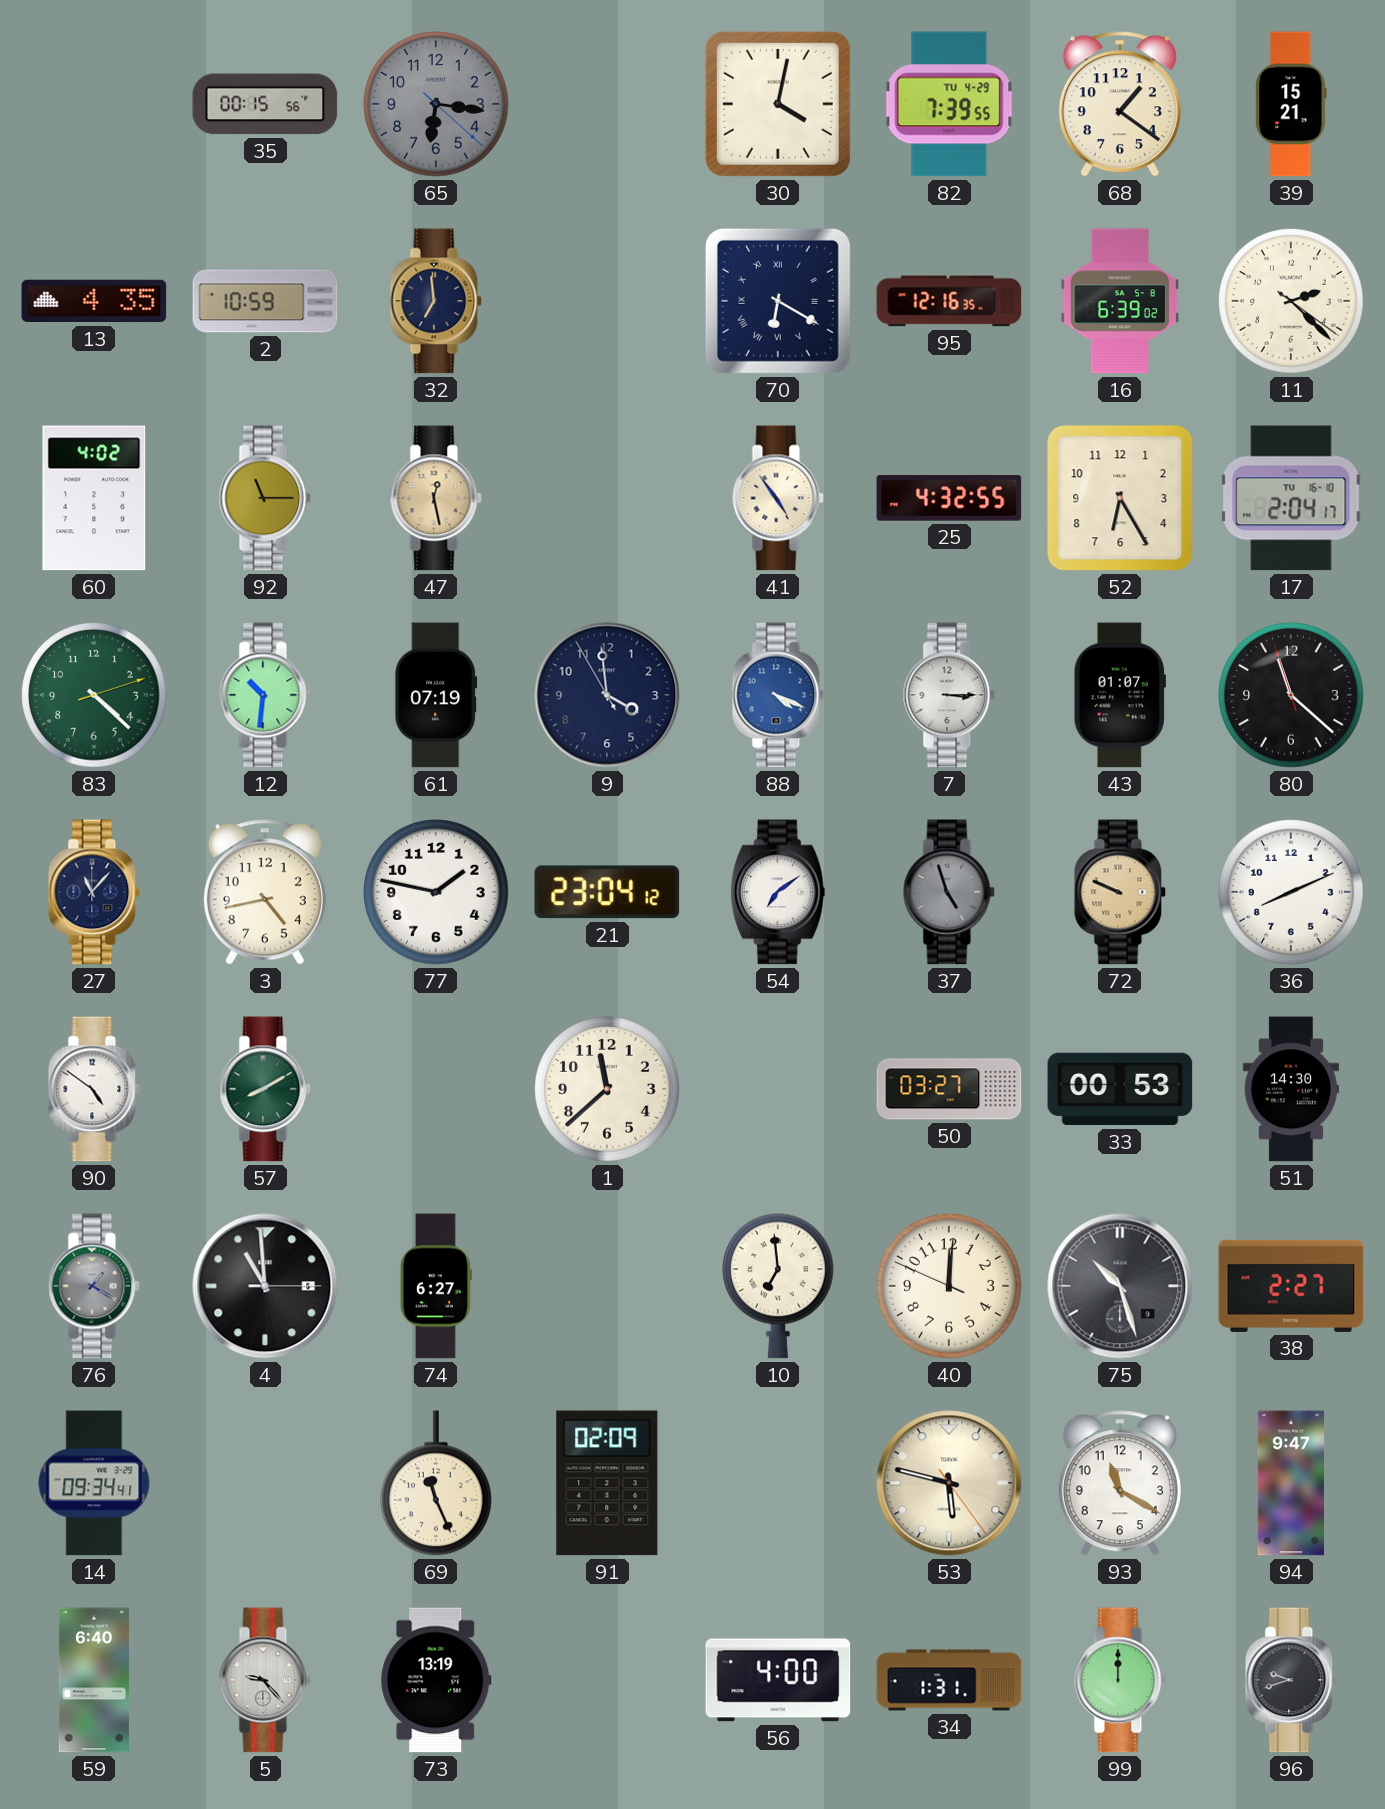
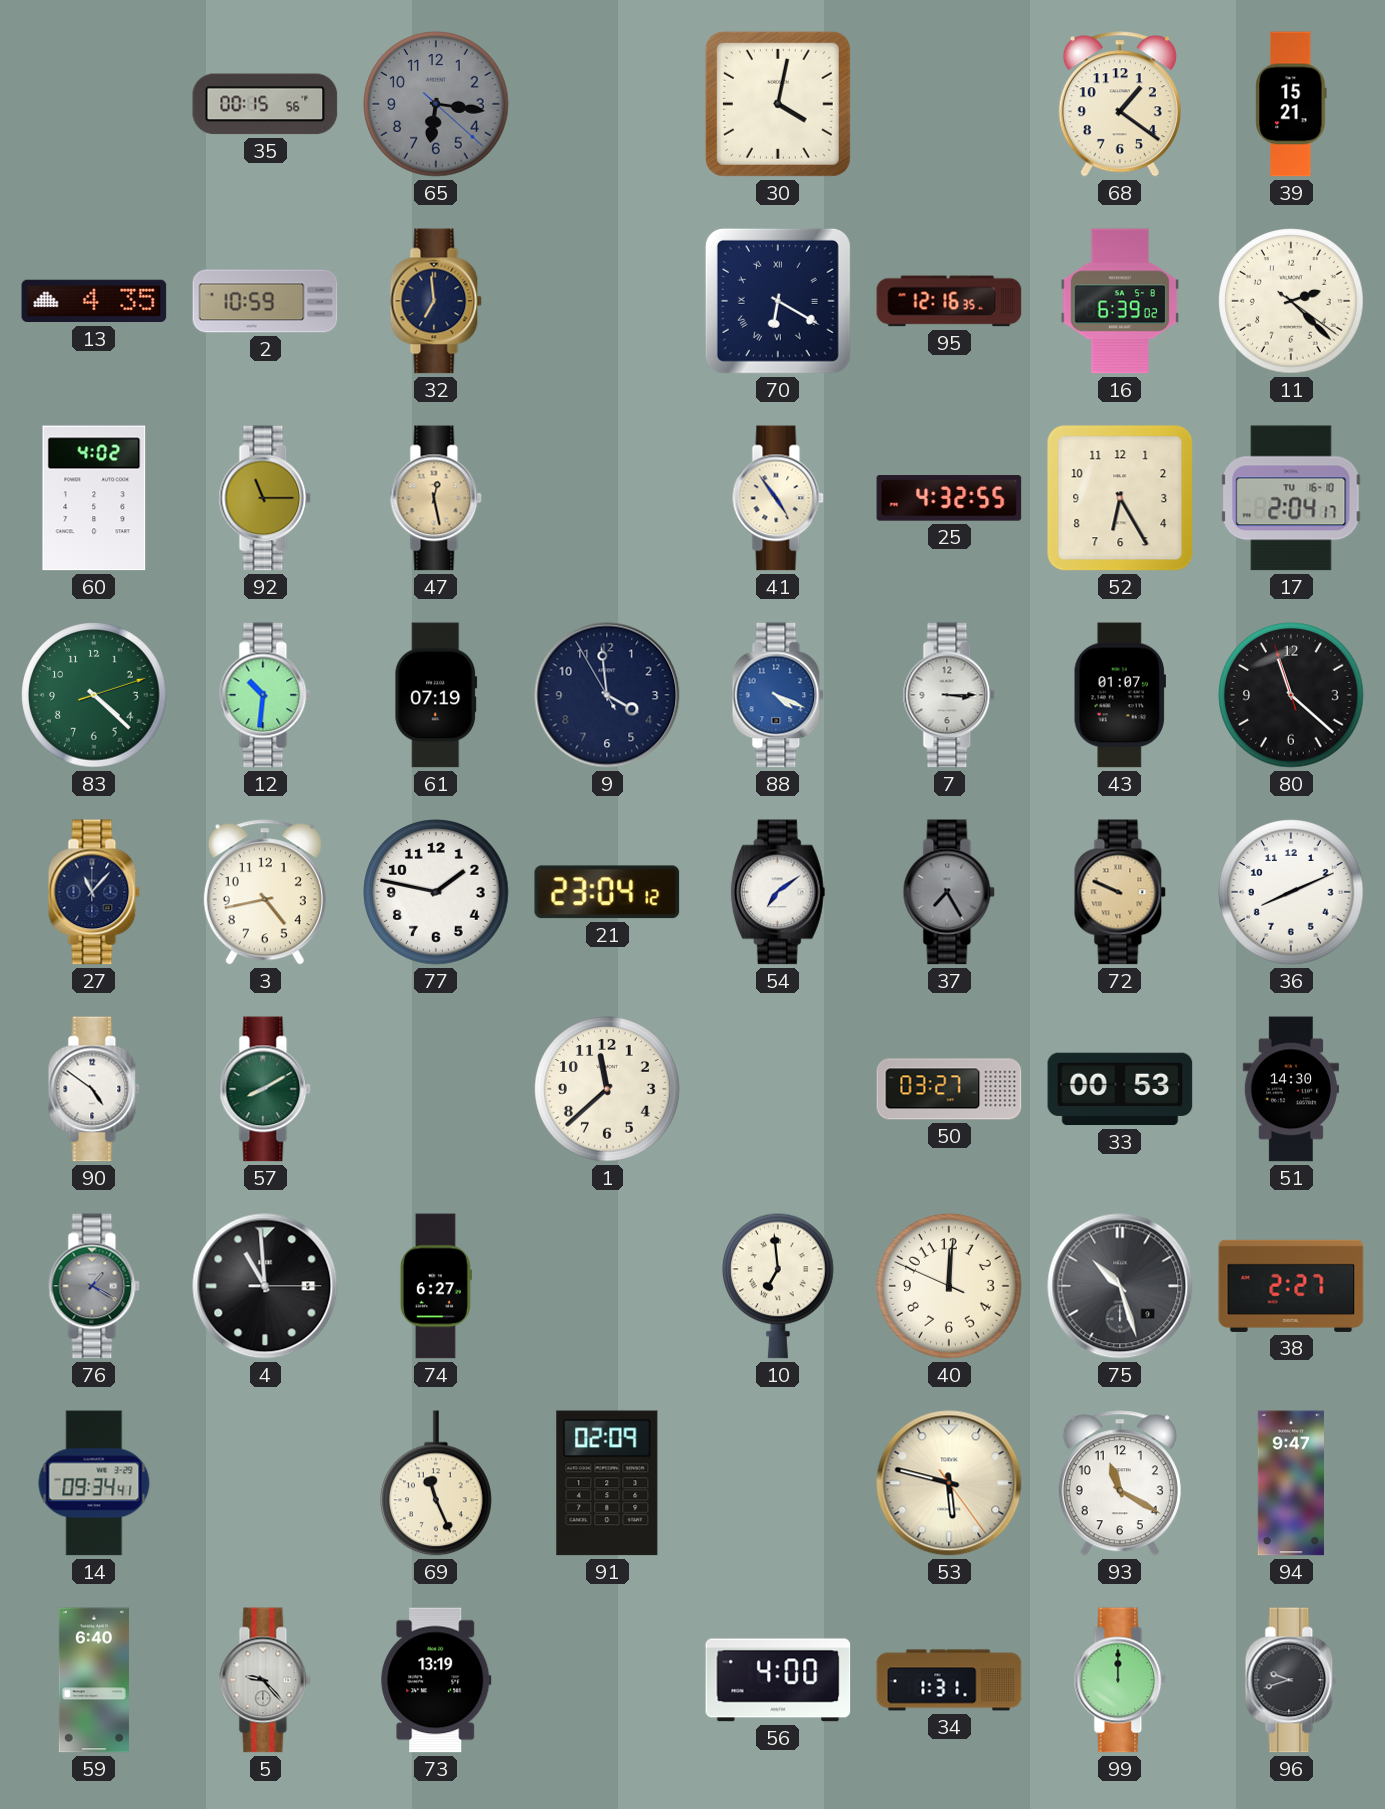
82: 7:39 -> none (949, 104)
37: 4:57 -> 7:25 (949, 892)
